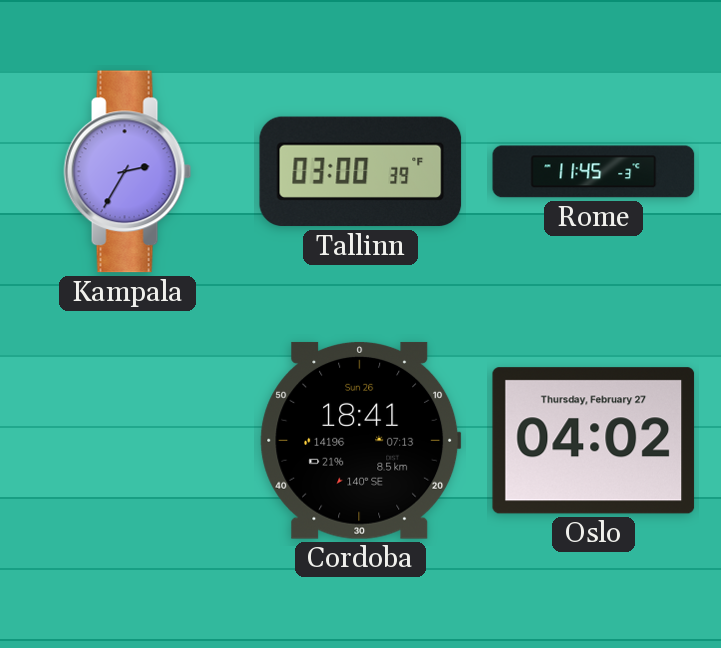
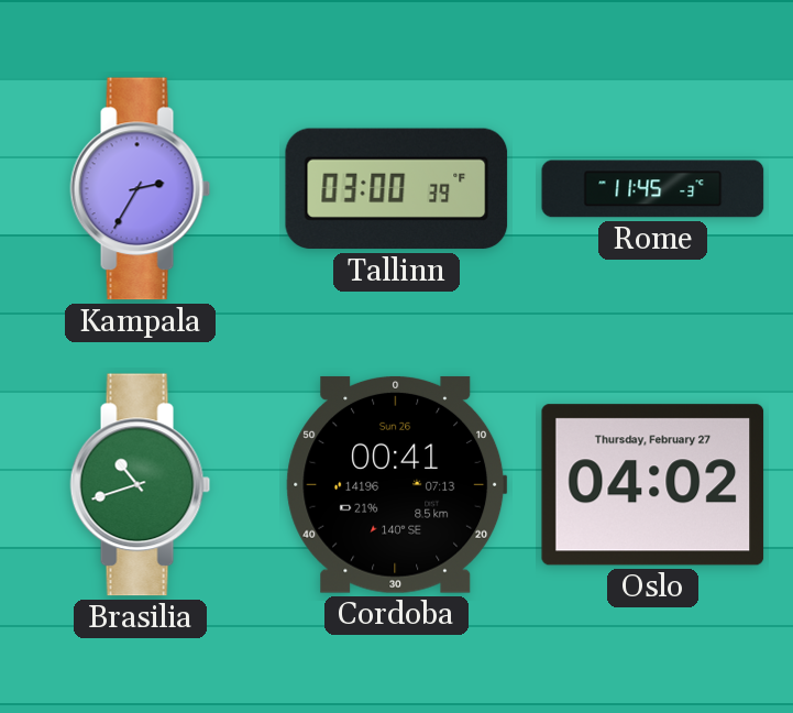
Brasilia: none -> 10:42 (141, 485)
Cordoba: 18:41 -> 00:41 (397, 484)
